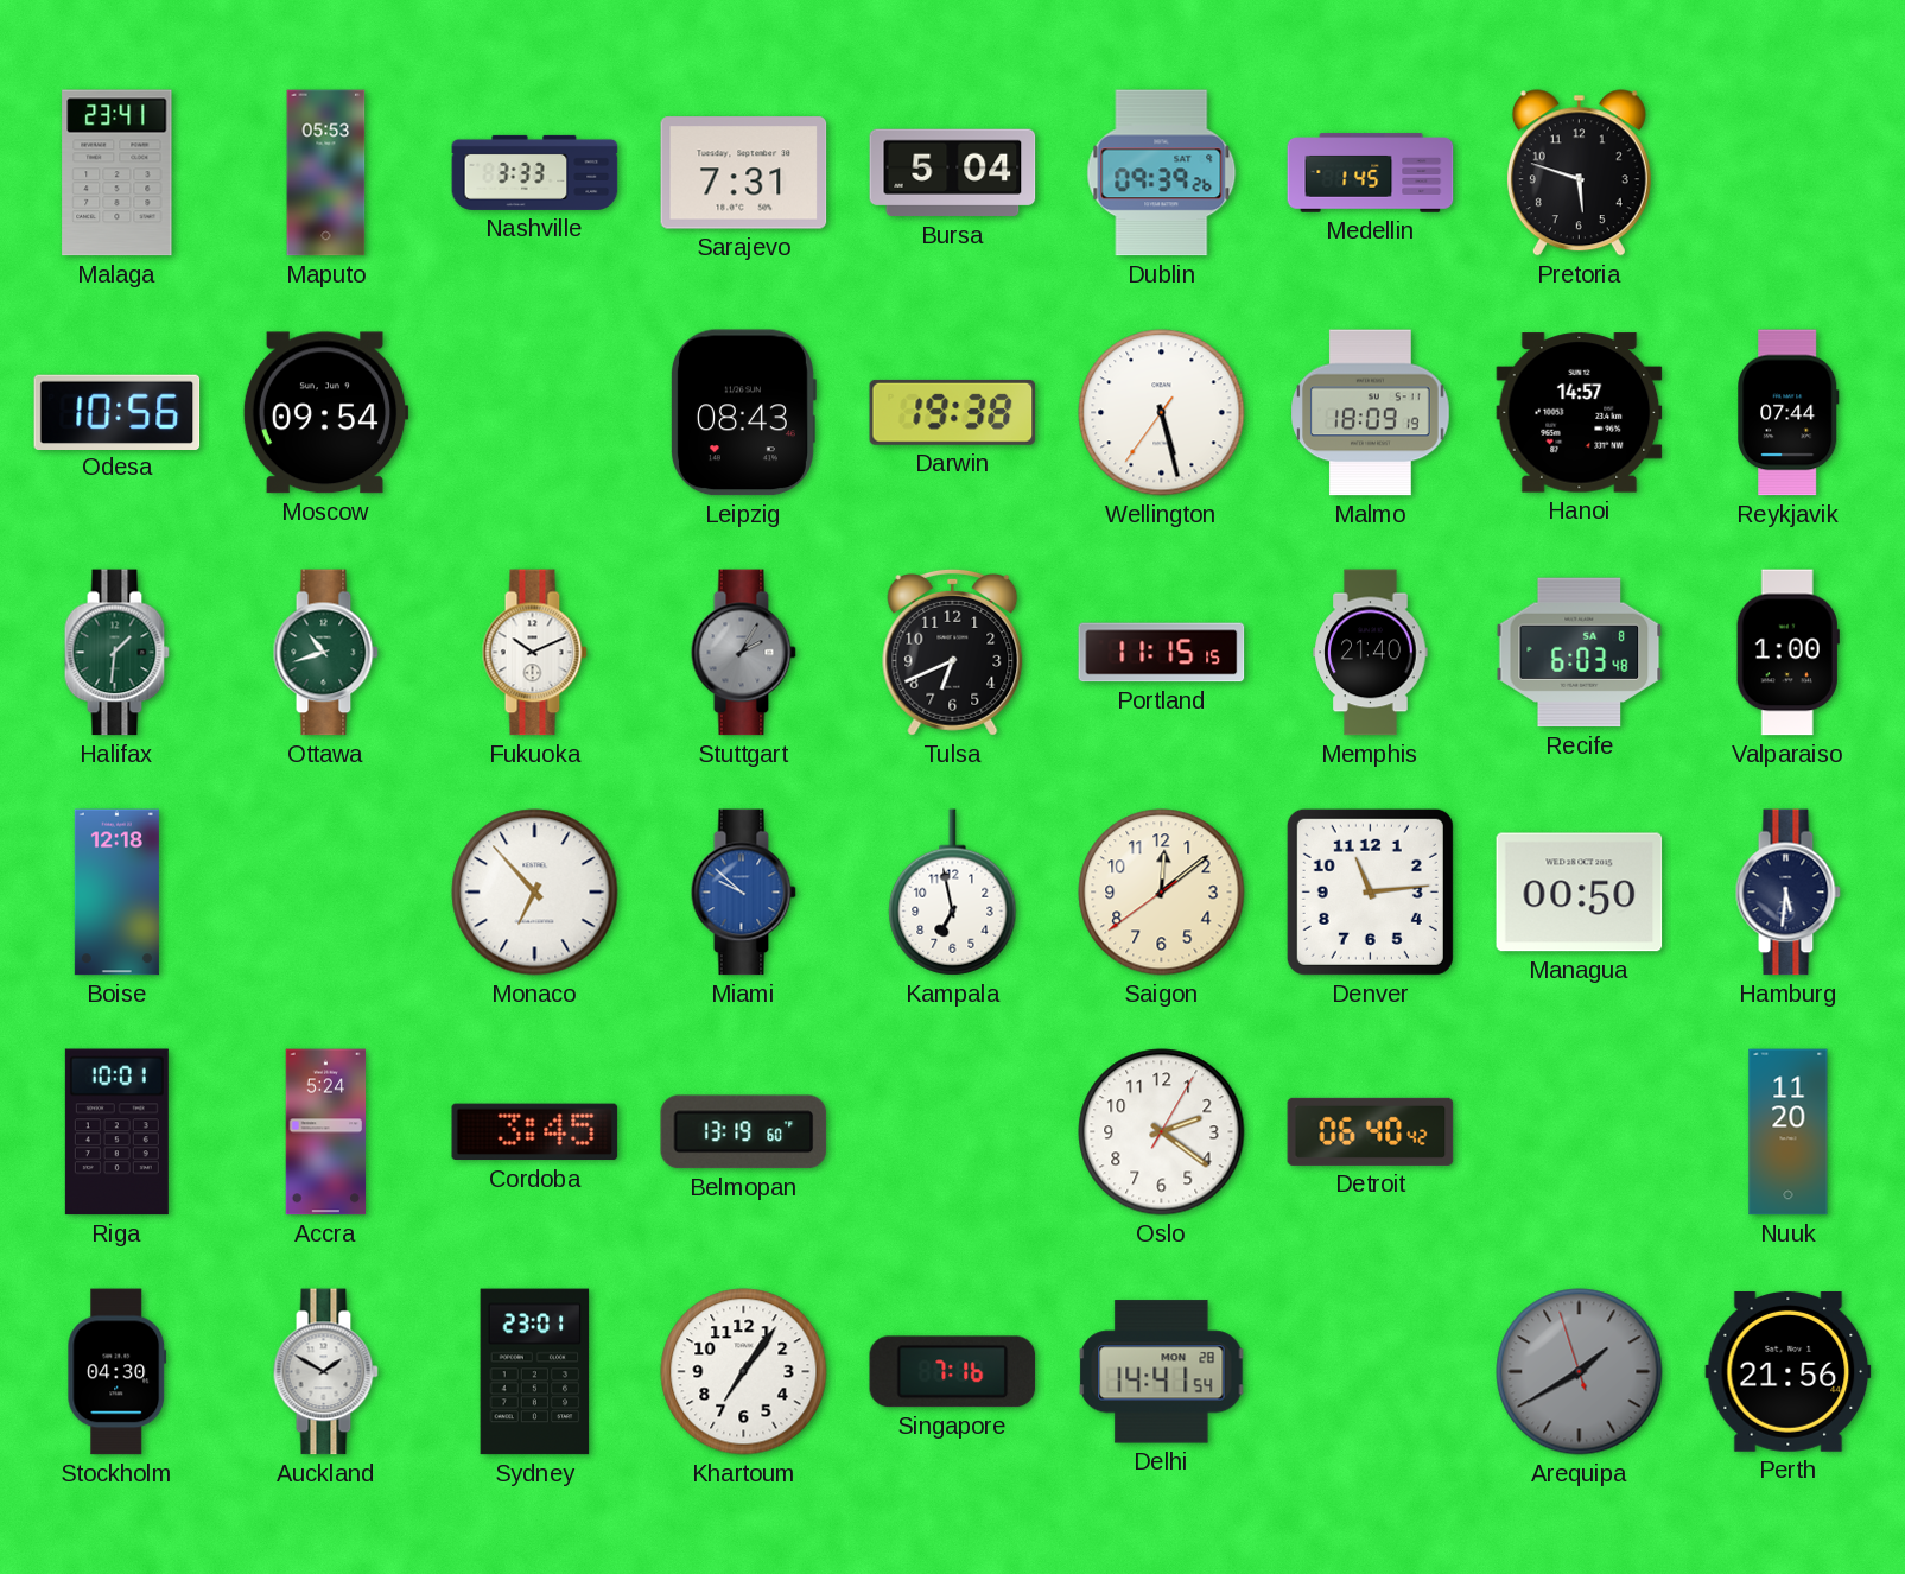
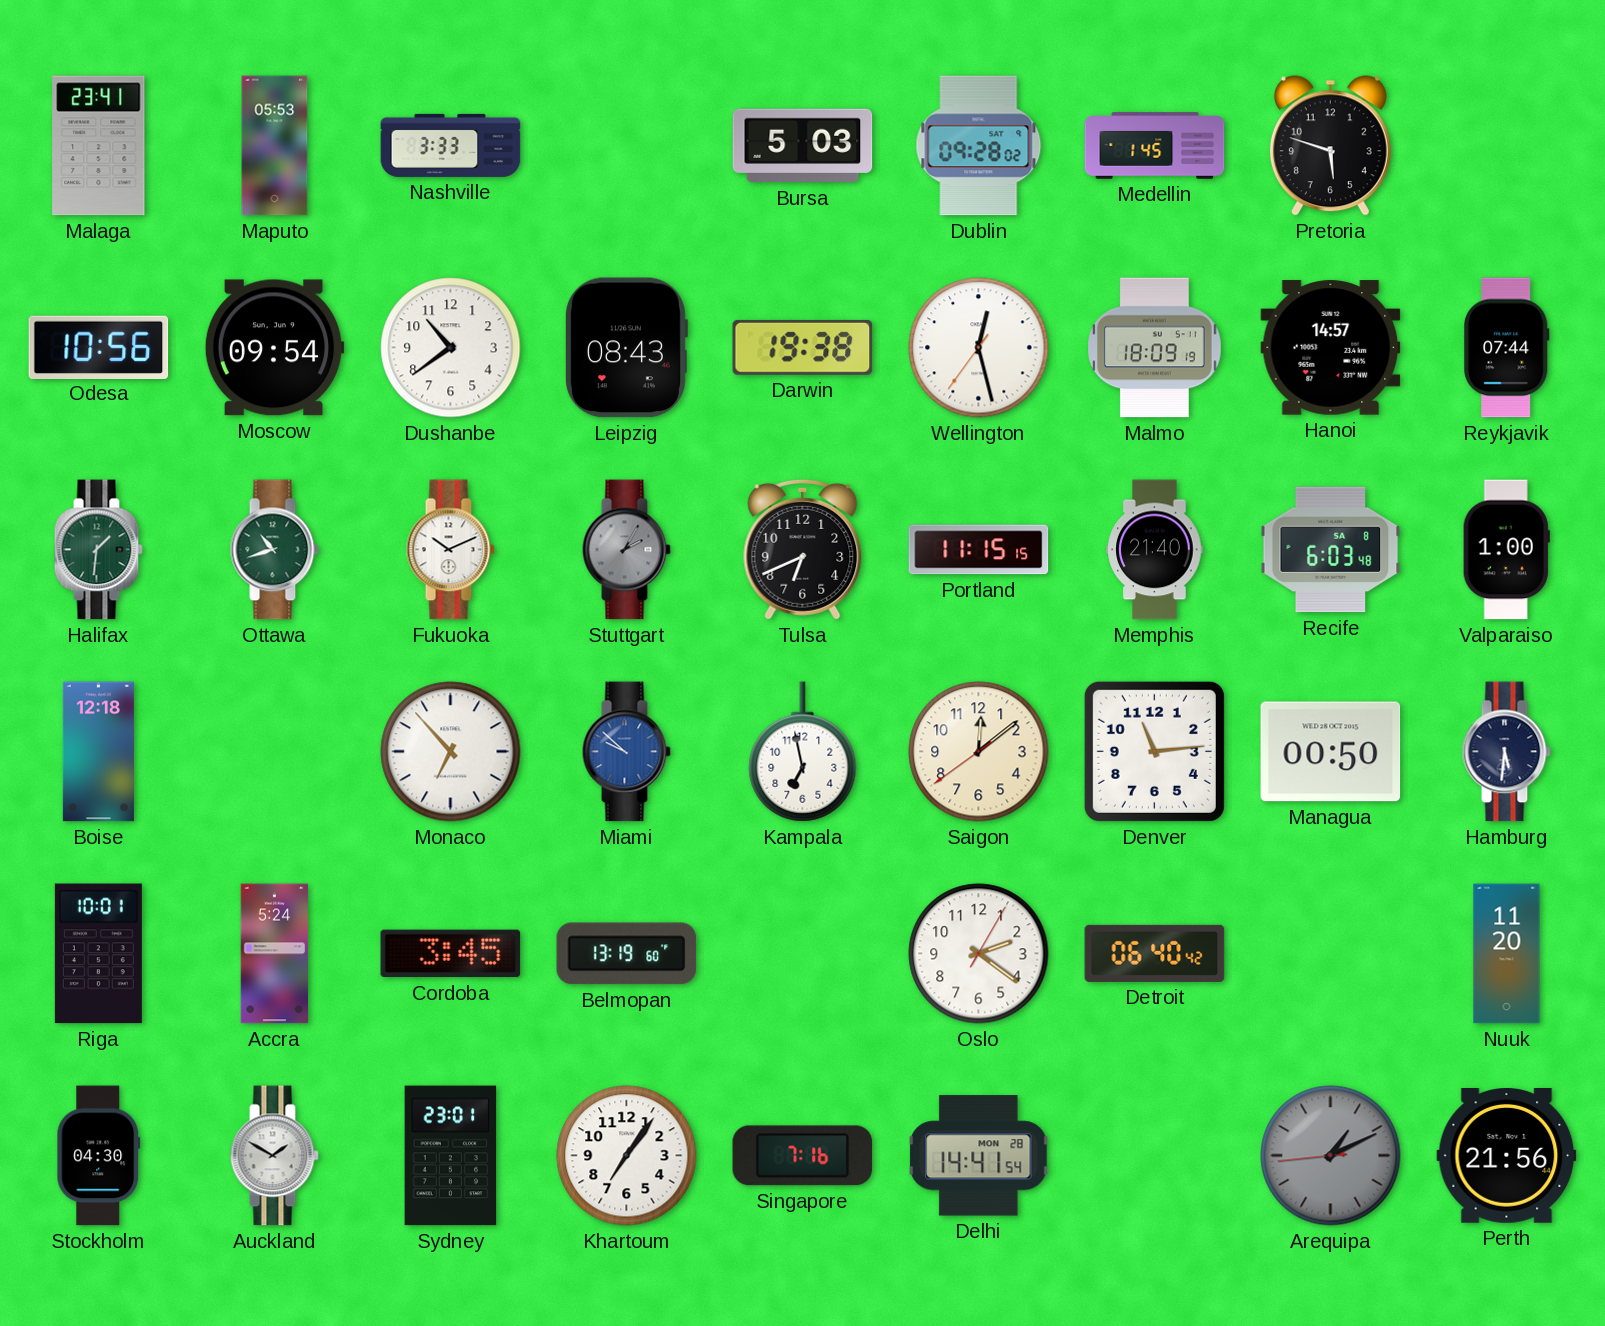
Sarajevo: 7:31 -> none (744, 173)
Bursa: 5:04 -> 5:03 (803, 146)
Dublin: 09:39 -> 09:28 (979, 146)
Dushanbe: none -> 10:39 (451, 348)
Wellington: 5:27 -> 12:27 (979, 348)
Arequipa: 1:39 -> 1:10 (1331, 1156)
